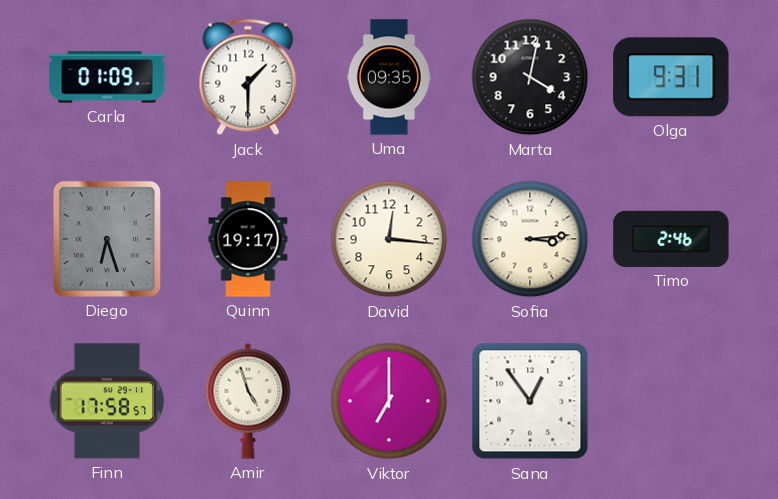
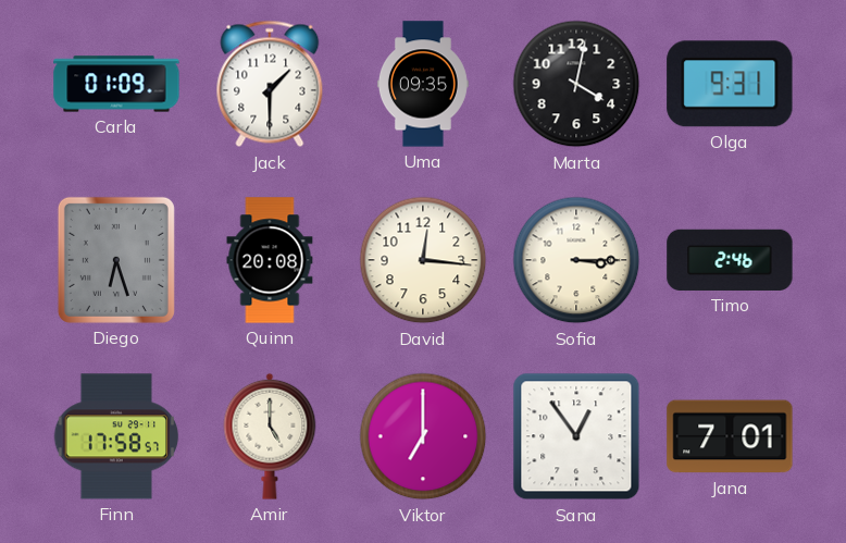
Quinn: 19:17 -> 20:08 (270, 260)
Sofia: 3:14 -> 3:15 (576, 260)
Amir: 4:57 -> 5:00 (270, 436)
Jana: none -> 7:01 (730, 436)
